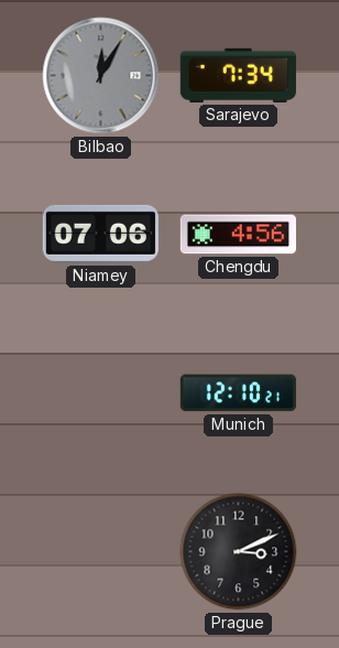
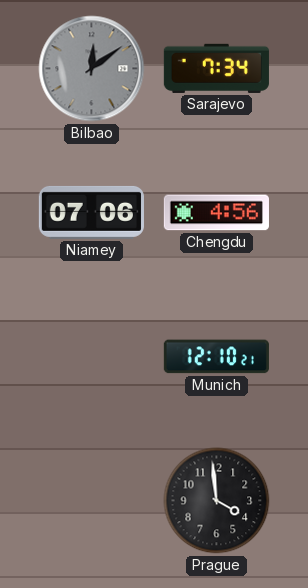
Bilbao: 12:05 -> 12:09 (92, 69)
Prague: 3:11 -> 3:59 (217, 501)
